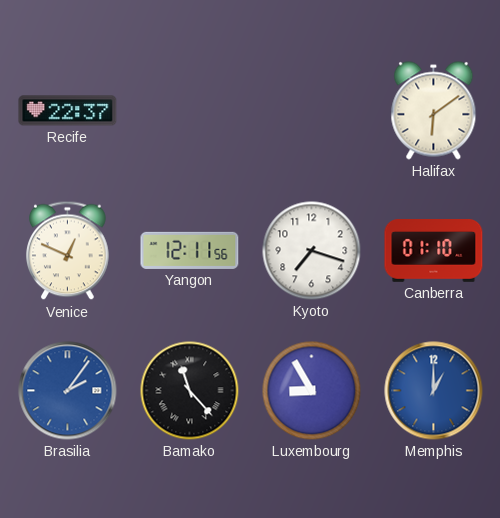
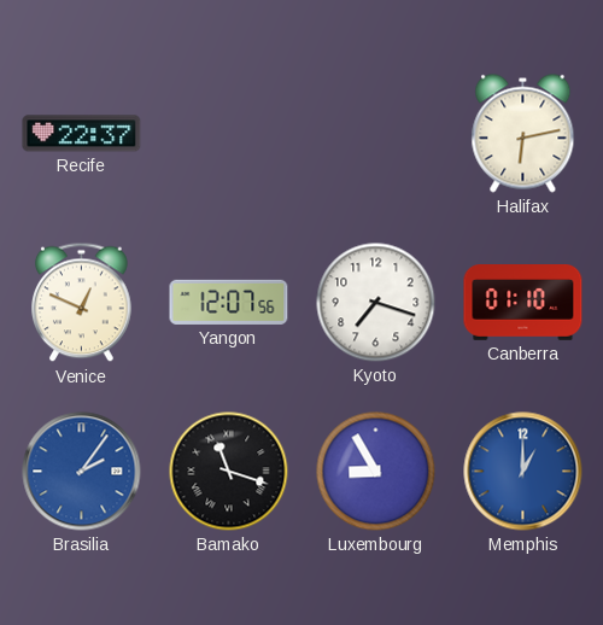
Halifax: 6:09 -> 6:13 (523, 134)
Yangon: 12:11 -> 12:07 (229, 302)
Bamako: 11:23 -> 11:18 (229, 472)
